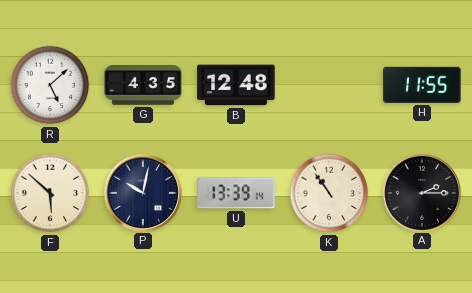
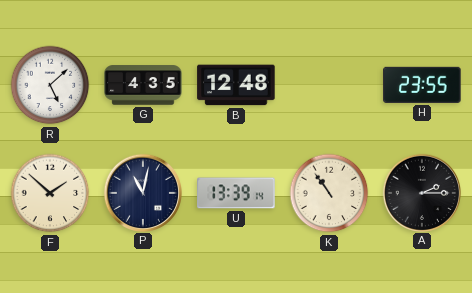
H: 11:55 -> 23:55 (422, 85)
F: 5:52 -> 1:52 (50, 193)
P: 10:02 -> 11:02 (142, 192)
